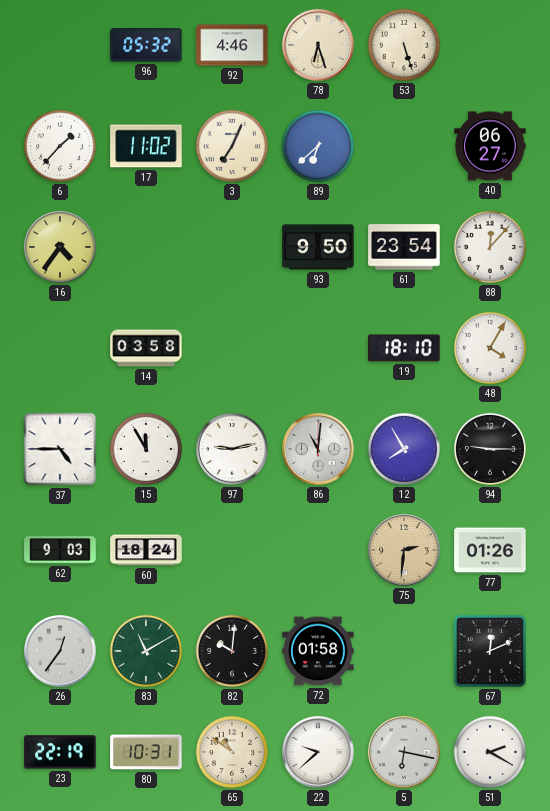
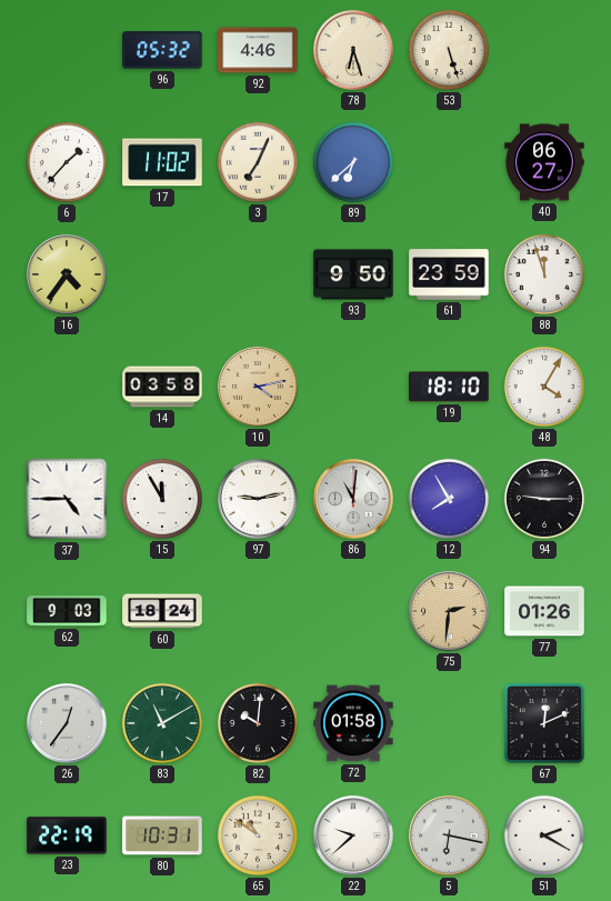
61: 23:54 -> 23:59 (449, 274)
88: 12:07 -> 11:57 (544, 274)
10: none -> 4:13 (258, 387)
